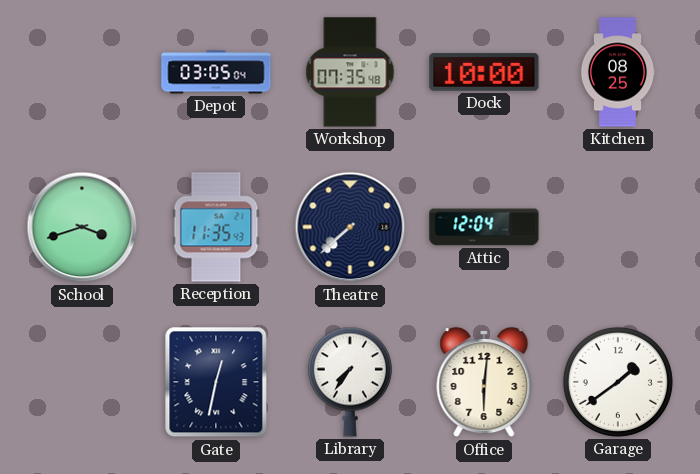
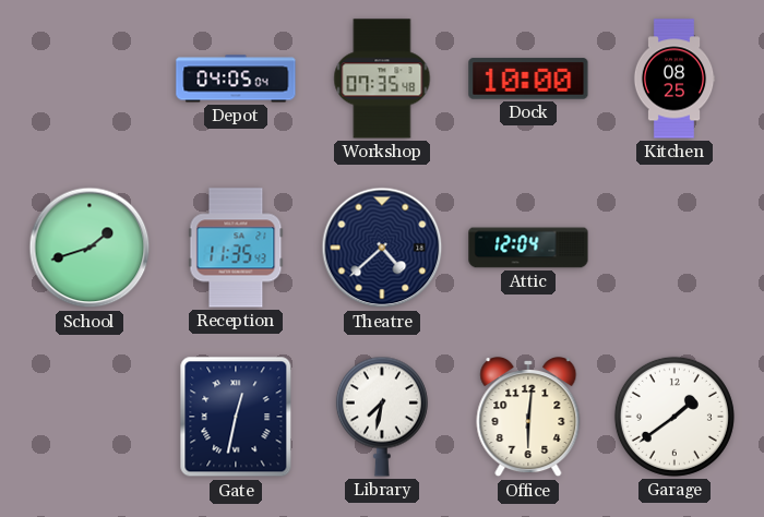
Depot: 03:05 -> 04:05 (236, 79)
School: 3:42 -> 1:42 (89, 248)
Theatre: 7:38 -> 4:38 (382, 248)
Library: 7:36 -> 7:32 (382, 417)
